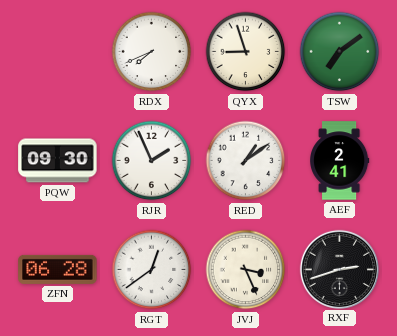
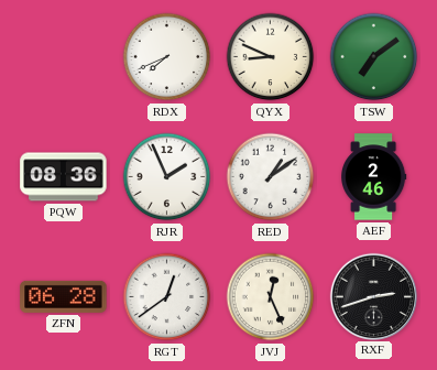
QYX: 8:57 -> 8:49 (271, 57)
PQW: 09:30 -> 08:36 (64, 177)
AEF: 2:41 -> 2:46 (374, 177)
JVJ: 3:26 -> 12:26 (271, 297)
